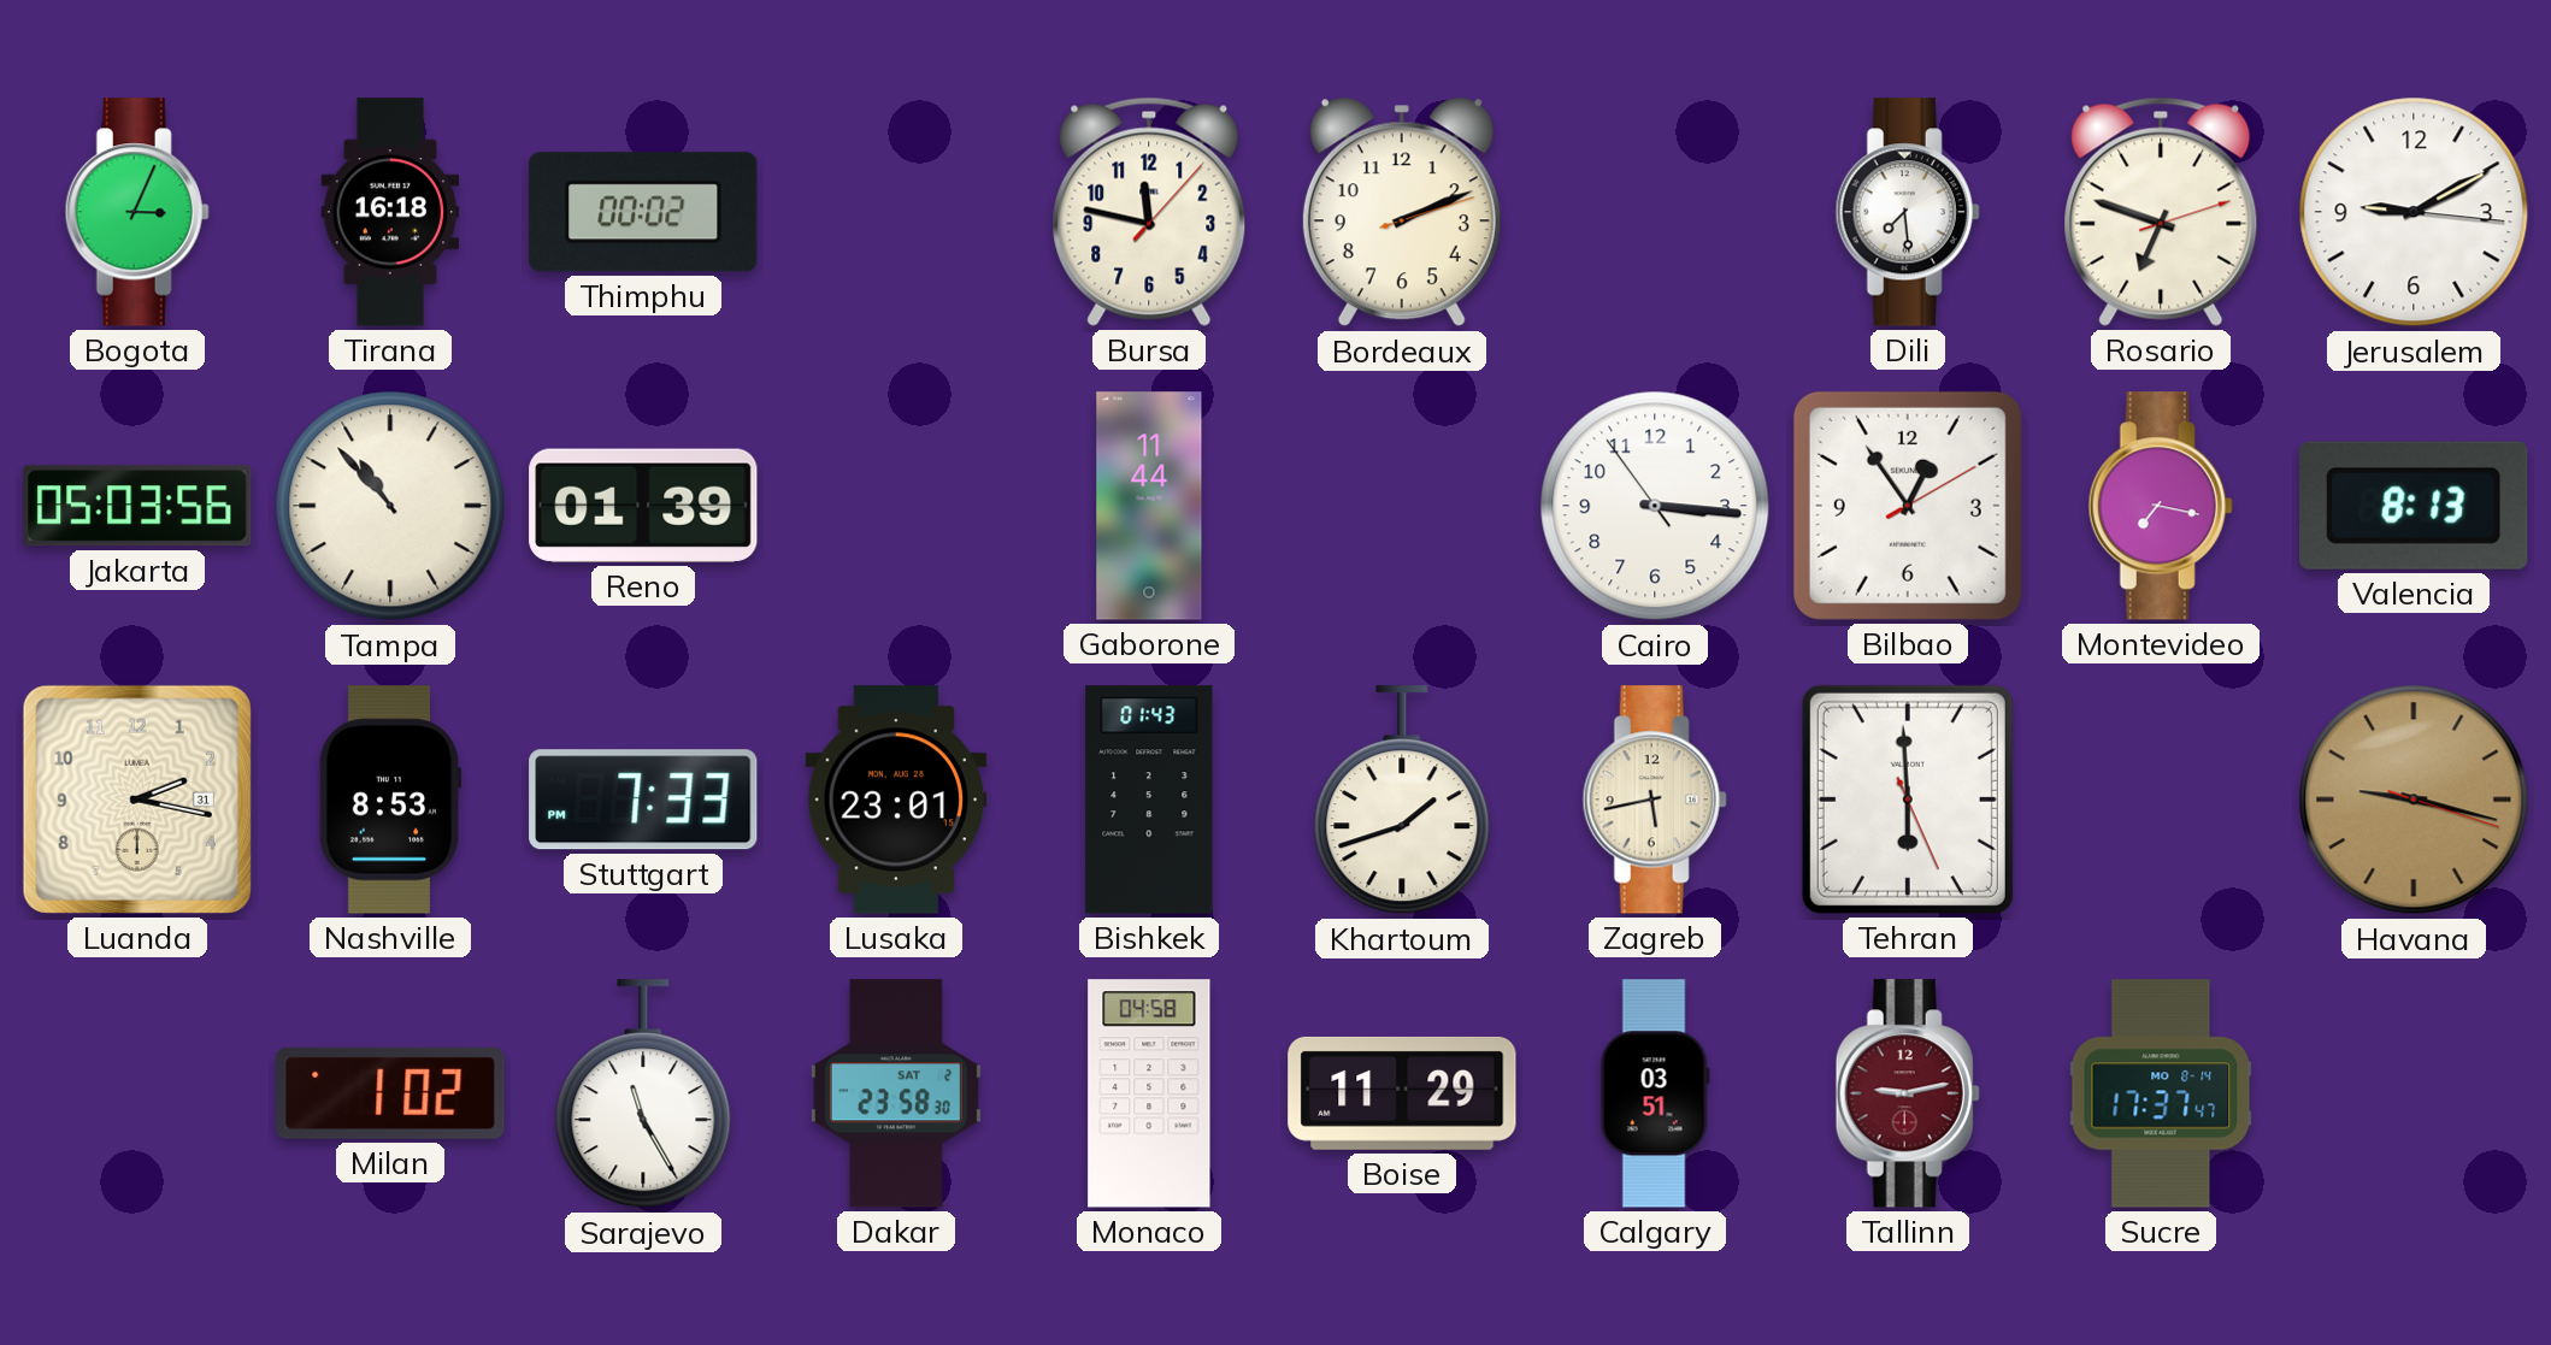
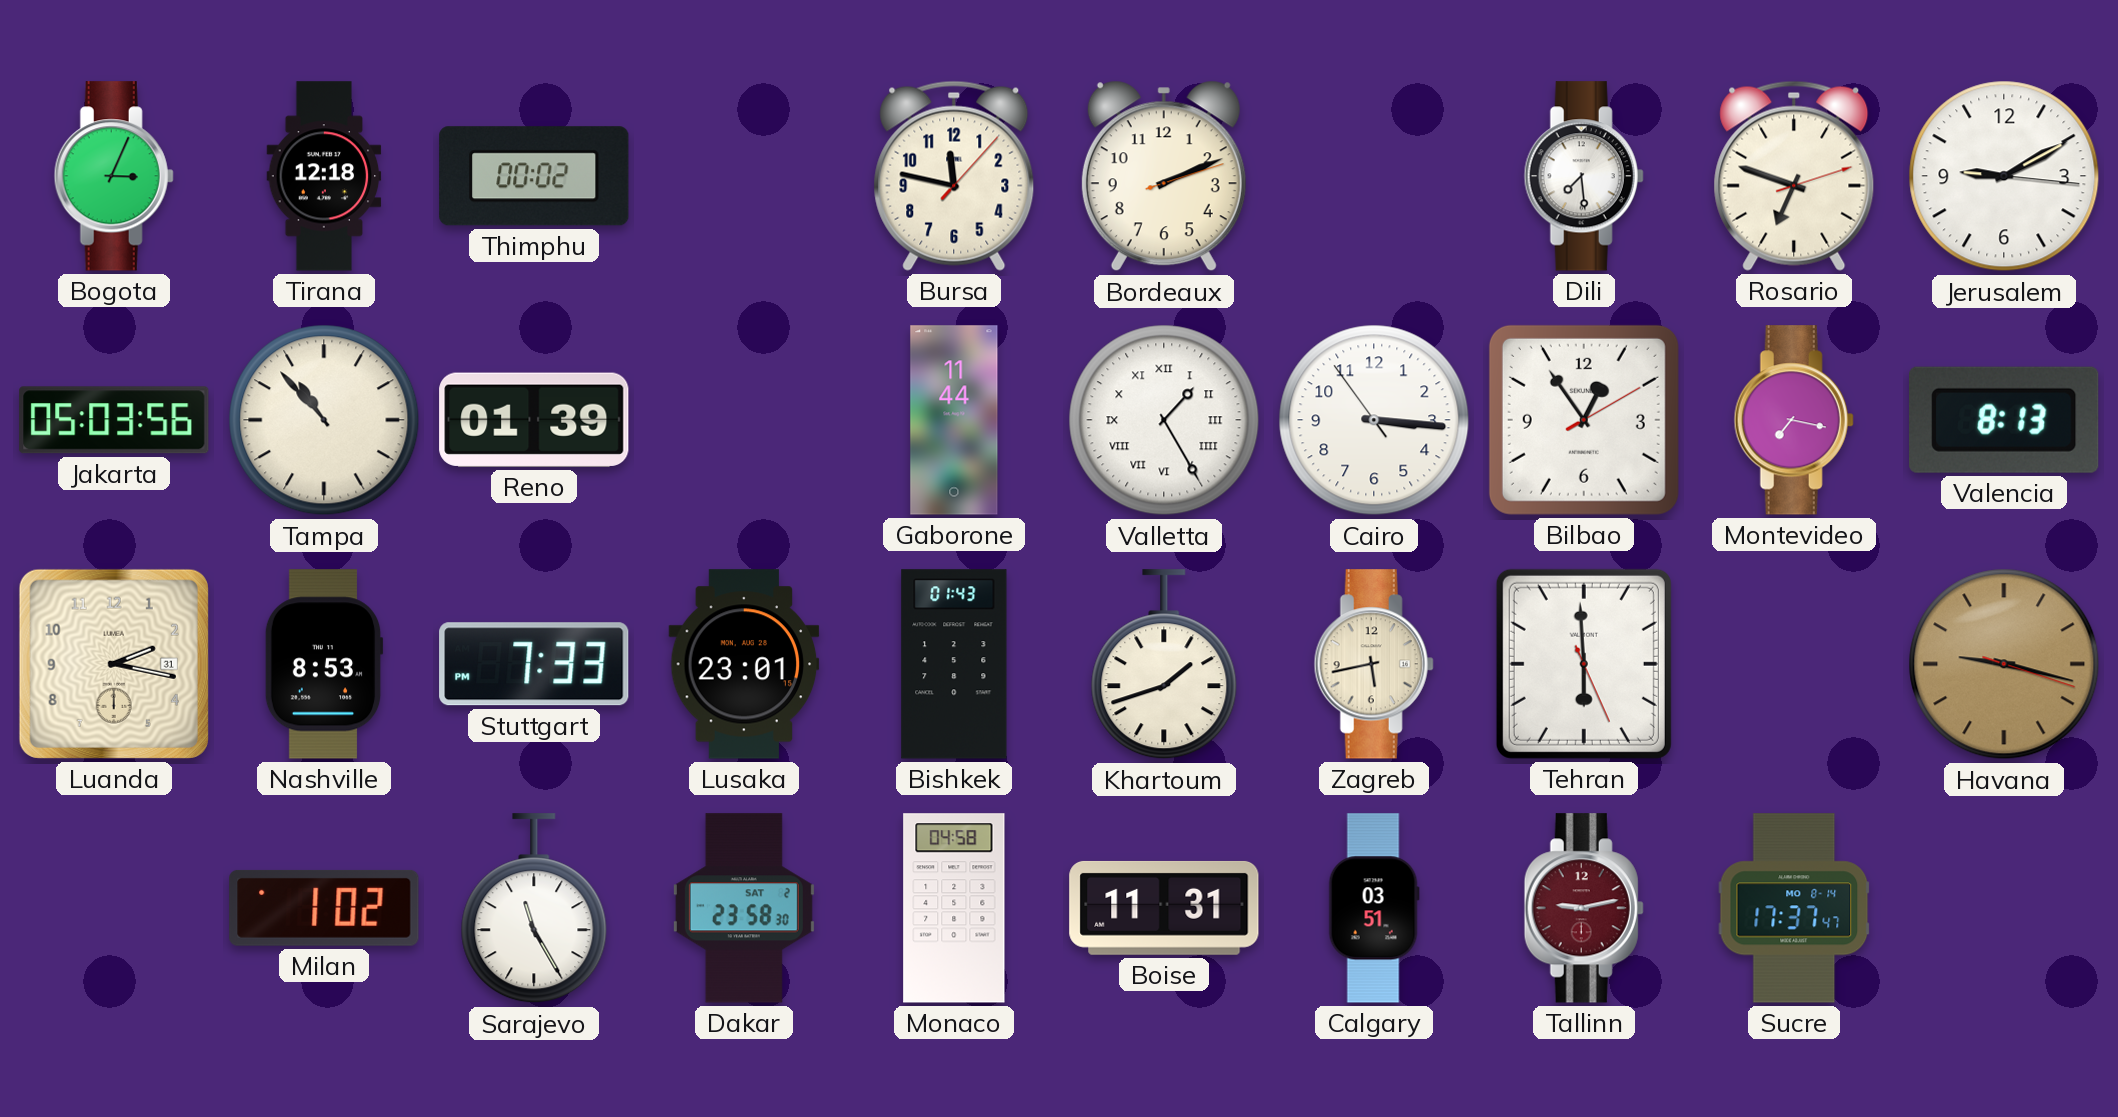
Tirana: 16:18 -> 12:18 (324, 176)
Valletta: none -> 1:25 (1164, 420)
Boise: 11:29 -> 11:31 (1164, 908)
